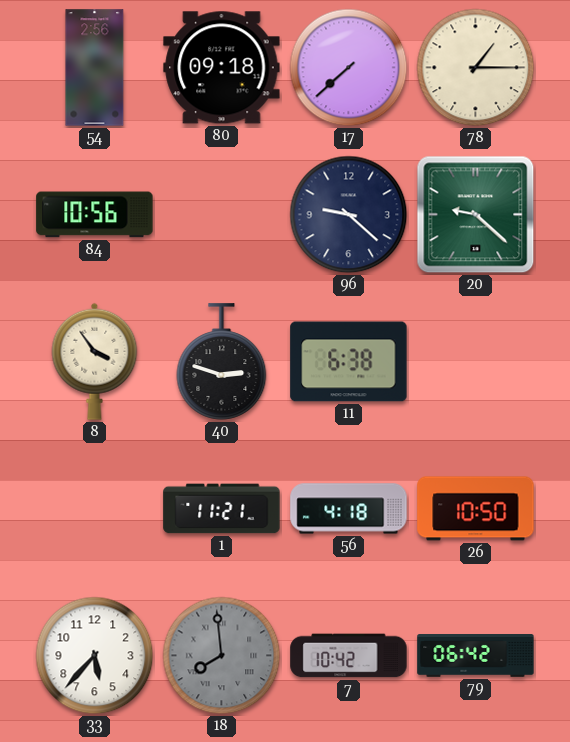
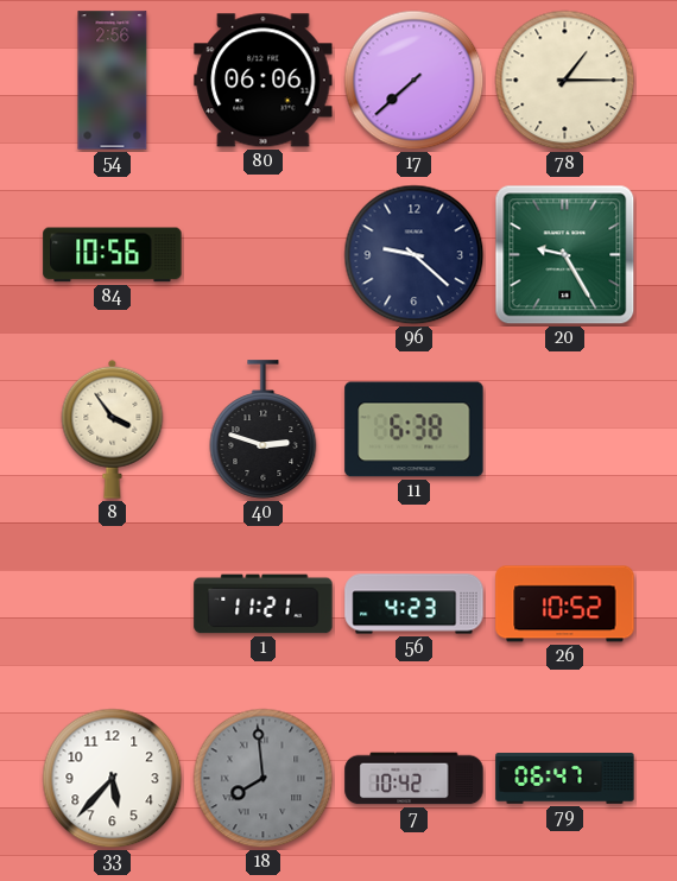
80: 09:18 -> 06:06 (264, 81)
20: 9:22 -> 9:25 (565, 255)
56: 4:18 -> 4:23 (415, 604)
26: 10:50 -> 10:52 (565, 604)
79: 06:42 -> 06:47 (565, 779)
